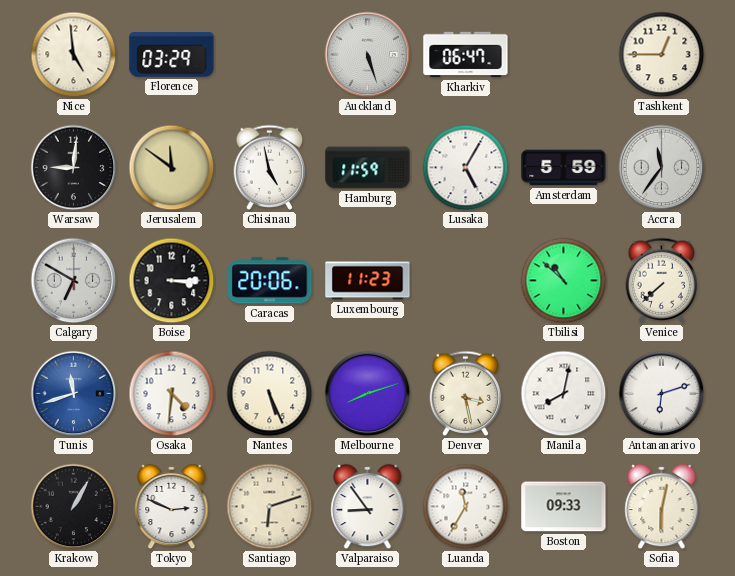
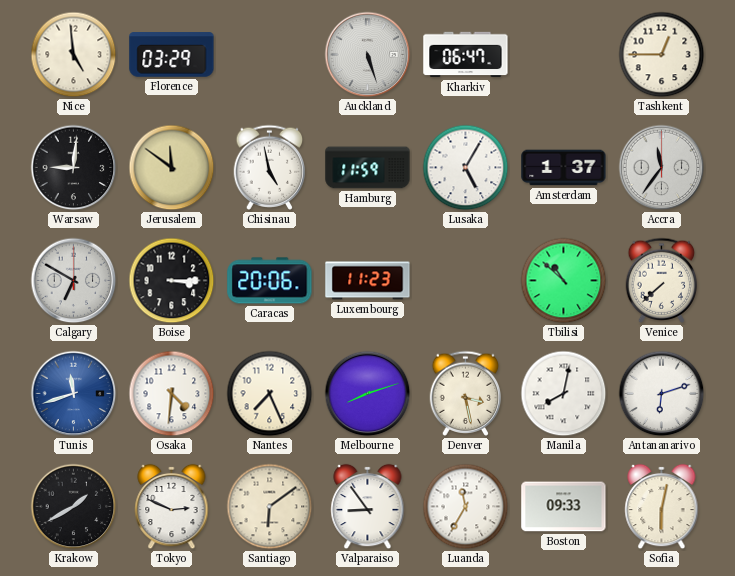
Amsterdam: 5:59 -> 1:37 (564, 168)
Nantes: 5:26 -> 7:26 (270, 394)
Krakow: 1:05 -> 1:40 (74, 507)
Santiago: 6:12 -> 6:09 (270, 507)
